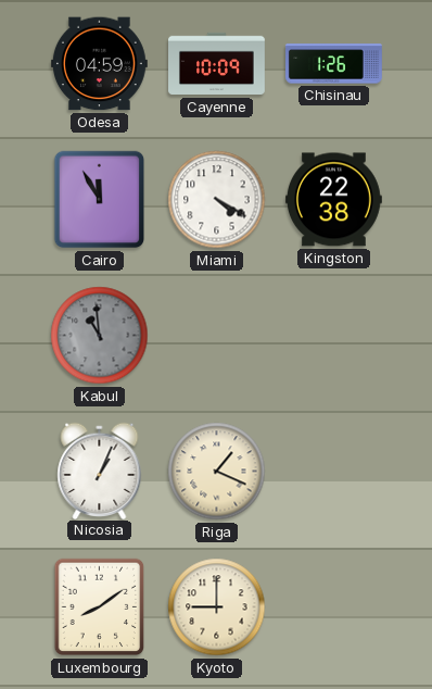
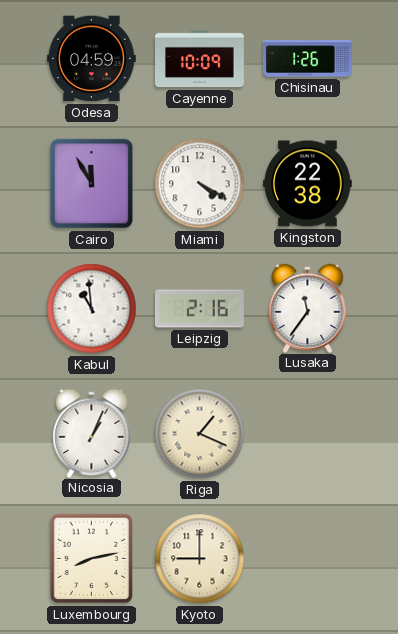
Kabul dial: grey -> white (92, 309)
Leipzig: none -> 2:16 (200, 309)
Lusaka: none -> 11:36 (308, 308)
Luxembourg: 8:09 -> 8:13 (92, 559)
